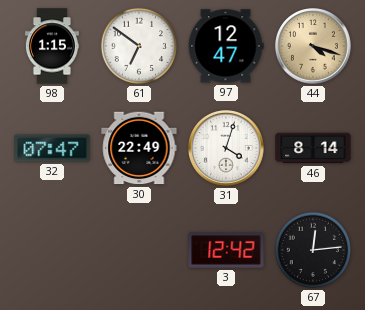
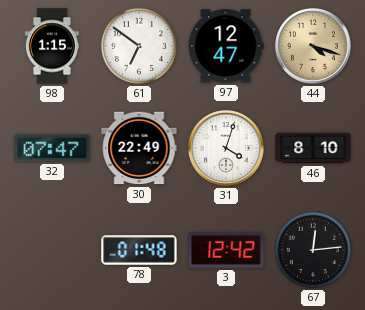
46: 8:14 -> 8:10 (313, 148)
78: none -> 01:48 (139, 250)
